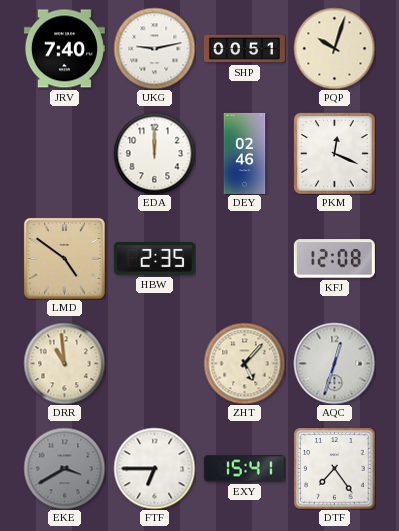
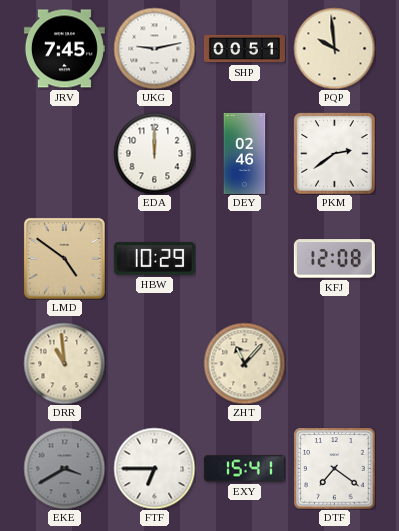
JRV: 7:40 -> 7:45 (64, 49)
PQP: 10:03 -> 9:59 (334, 48)
PKM: 12:19 -> 2:39 (334, 153)
HBW: 2:35 -> 10:29 (154, 259)
ZHT: 5:07 -> 11:07 (244, 363)
AQC: 12:33 -> none (334, 363)
DTF: 7:24 -> 7:21 (334, 469)
